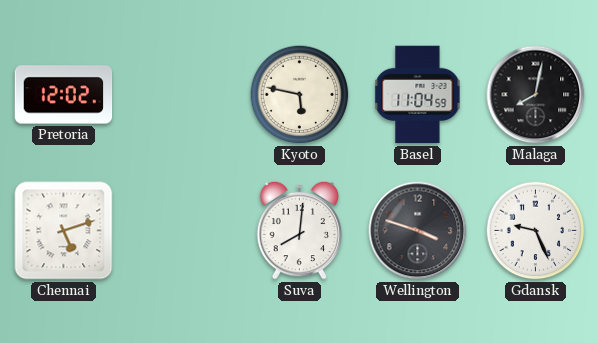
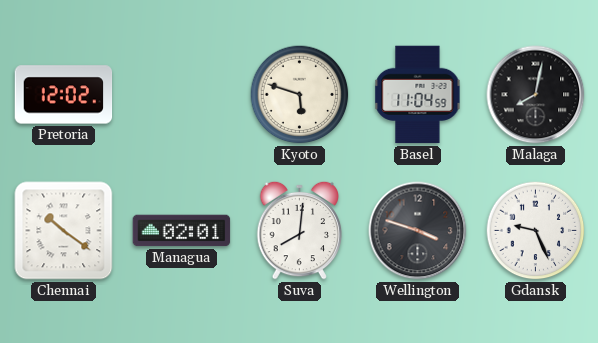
Kyoto: 5:47 -> 5:48 (300, 95)
Chennai: 5:12 -> 10:21 (64, 231)
Managua: none -> 02:01 (182, 231)
